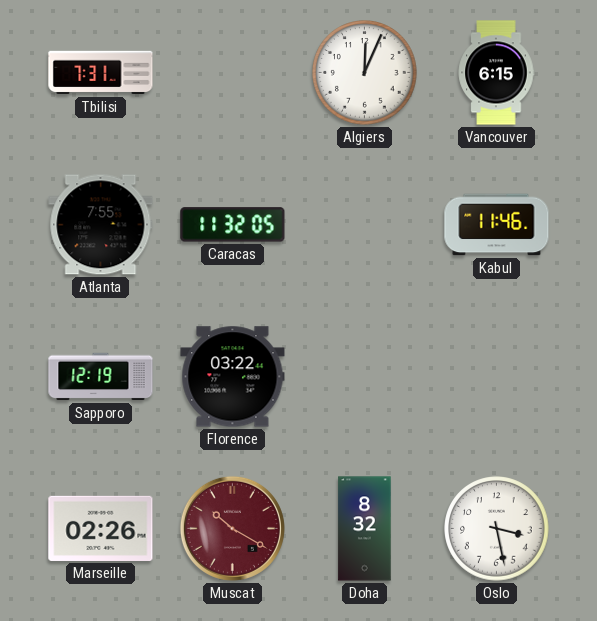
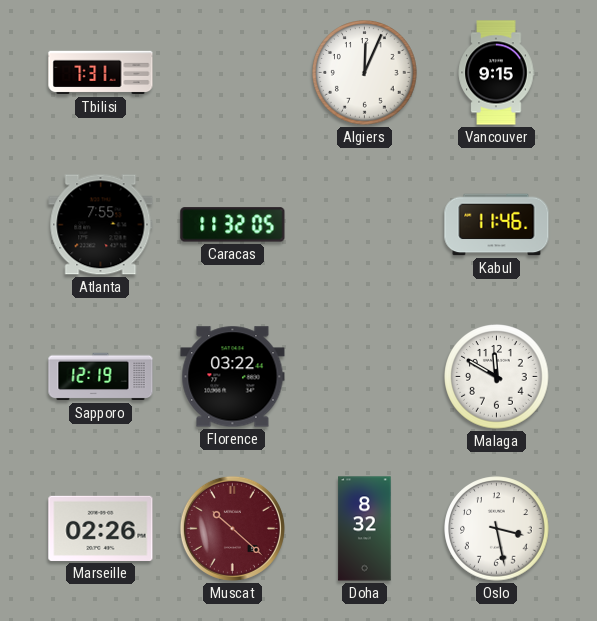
Vancouver: 6:15 -> 9:15 (496, 73)
Malaga: none -> 11:50 (497, 377)
Muscat: 10:20 -> 10:22 (232, 528)
